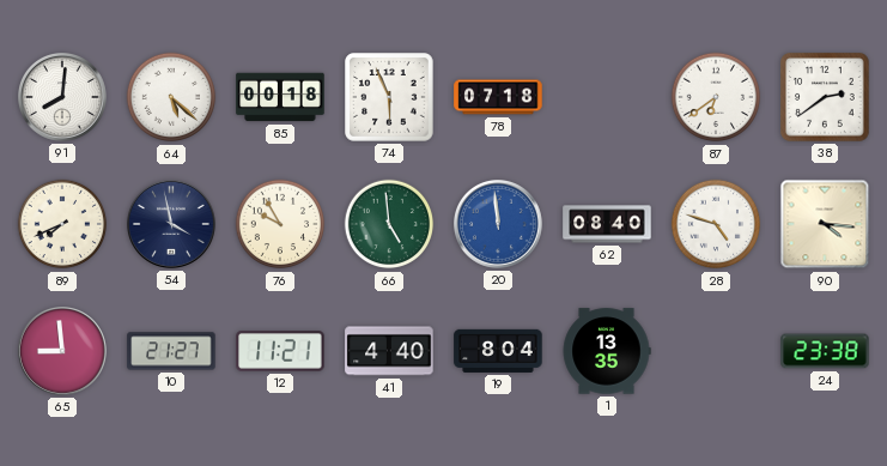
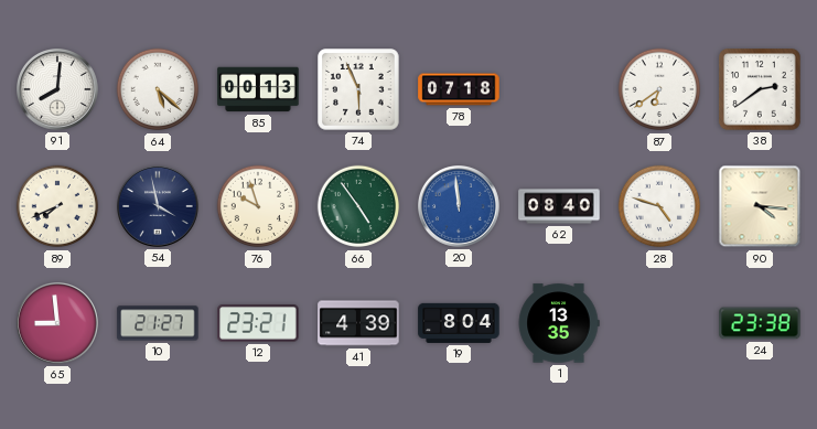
85: 00:18 -> 00:13 (258, 89)
76: 9:55 -> 9:57 (258, 206)
66: 4:59 -> 4:54 (358, 206)
12: 11:21 -> 23:21 (258, 323)
41: 4:40 -> 4:39 (358, 323)
